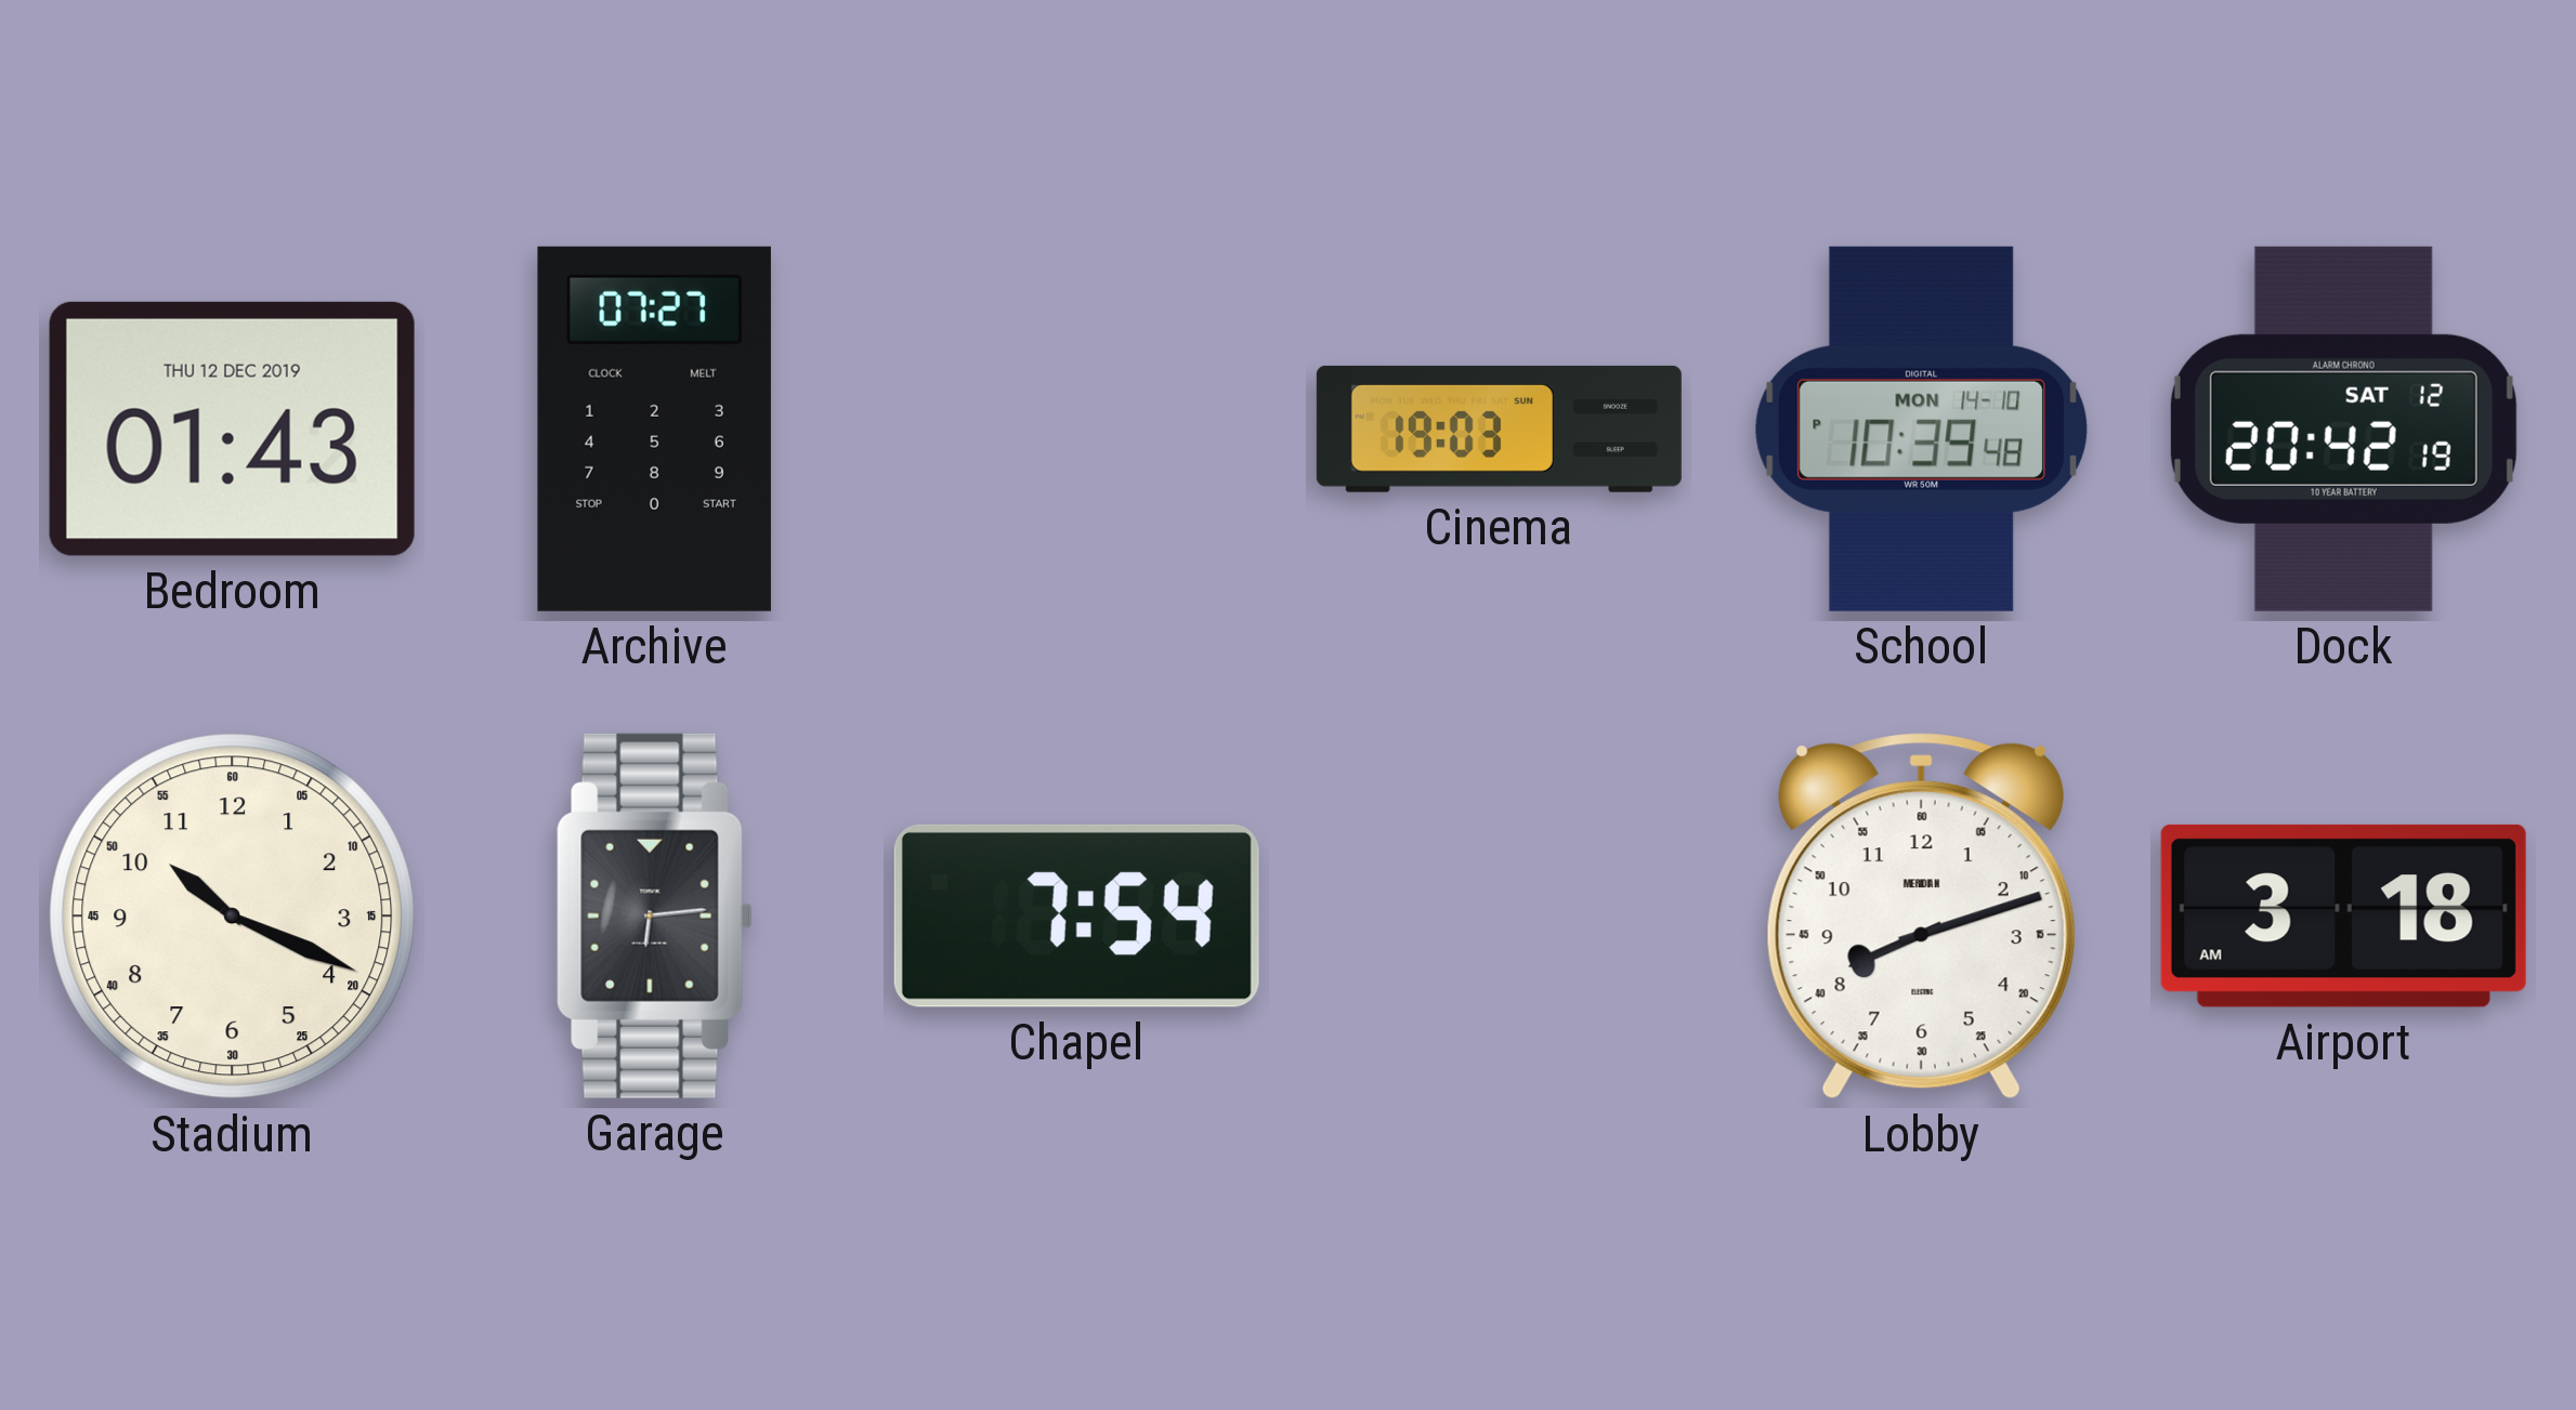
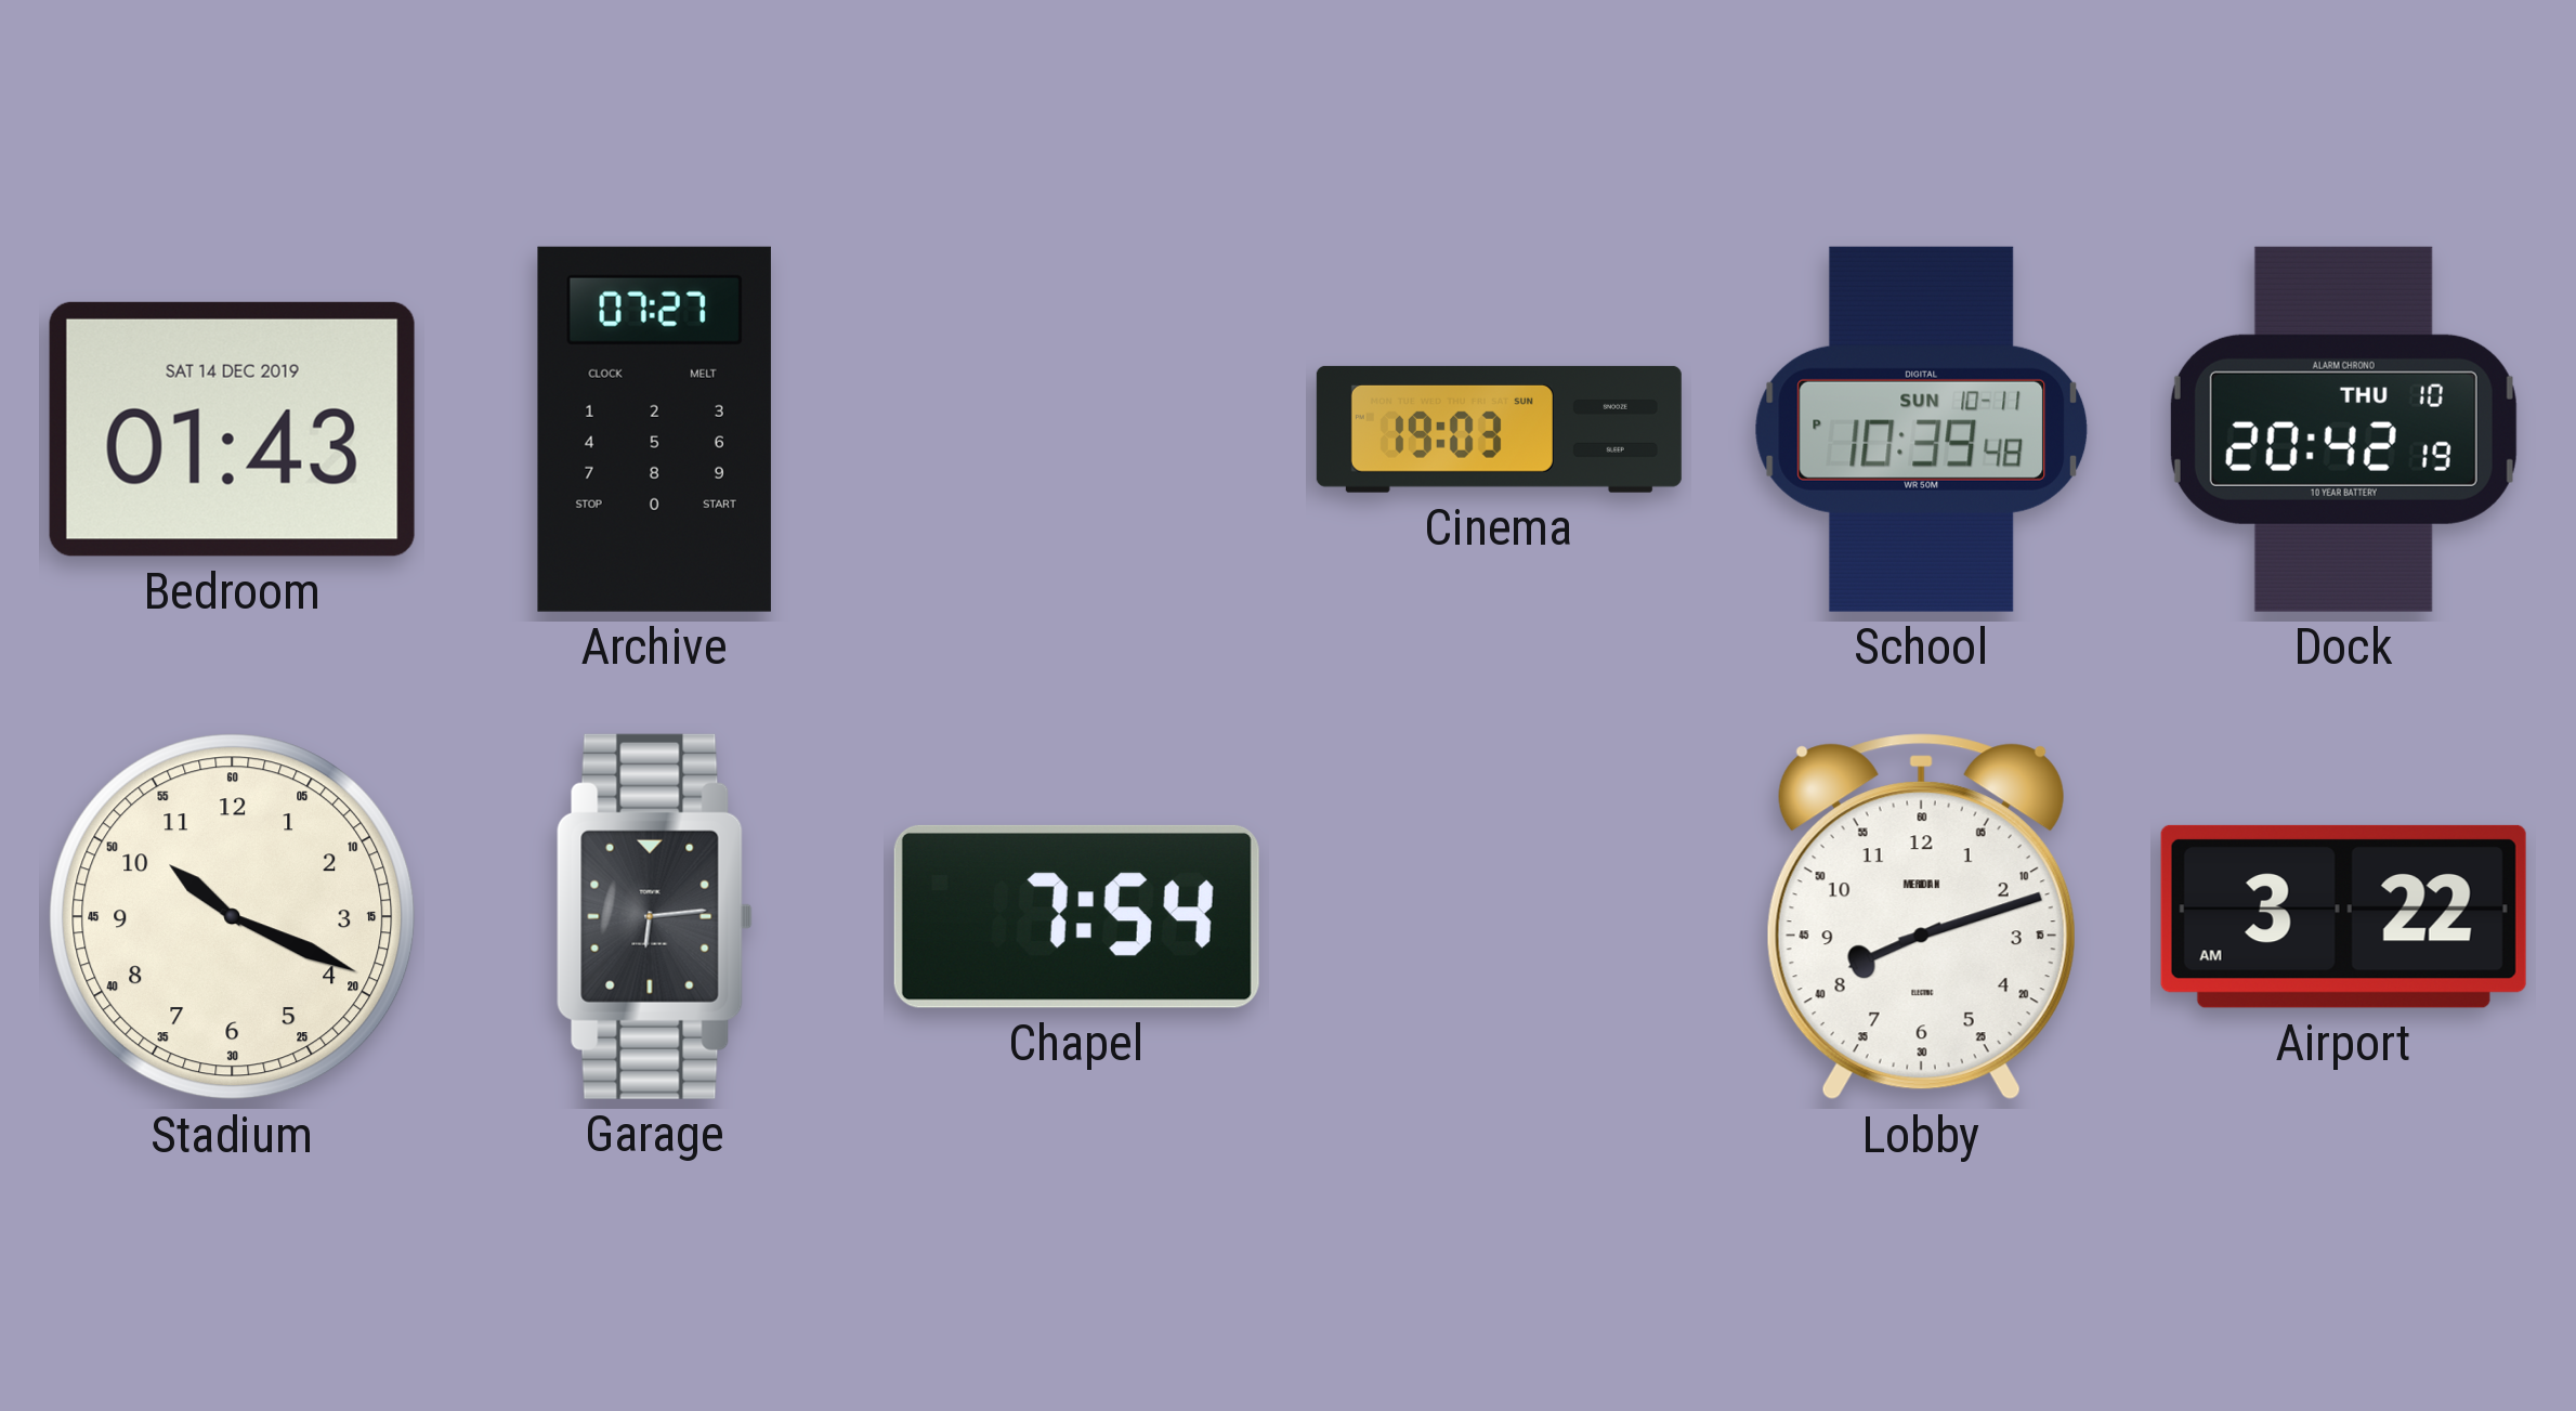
Bedroom date: THU 12 DEC 2019 -> SAT 14 DEC 2019 (232, 429)
School date: MON 14-10 -> SUN 10-11 (1922, 429)
Dock date: SAT 12 -> THU 10 (2343, 429)
Airport: 3:18 -> 3:22 (2343, 916)
